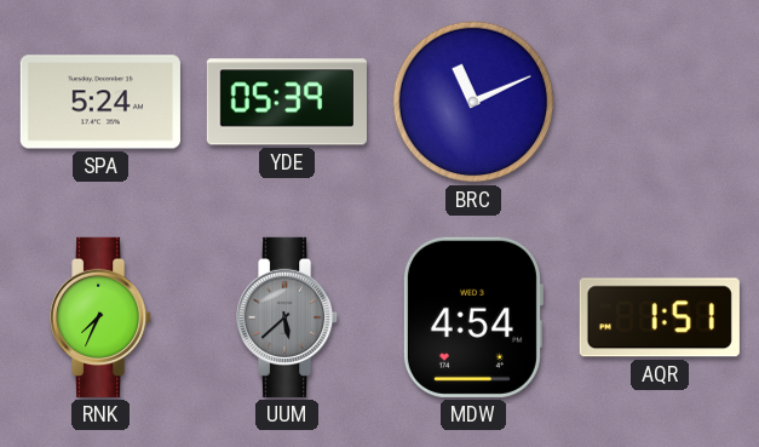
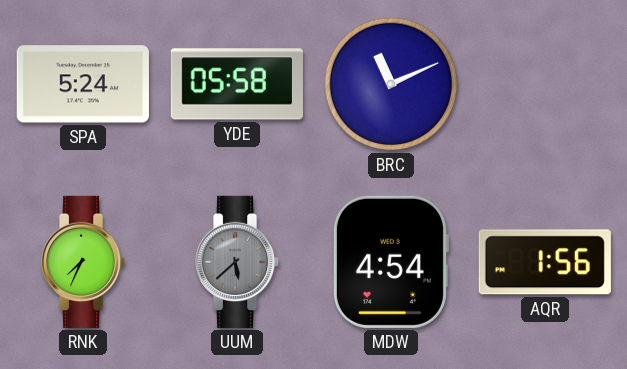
YDE: 05:39 -> 05:58 (237, 84)
AQR: 1:51 -> 1:56 (545, 262)
